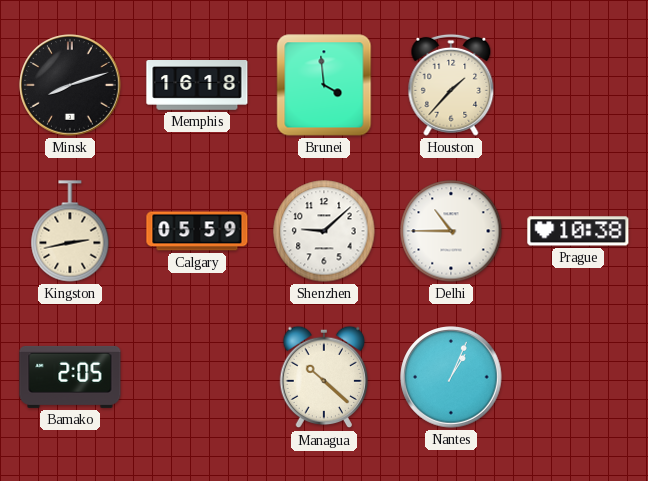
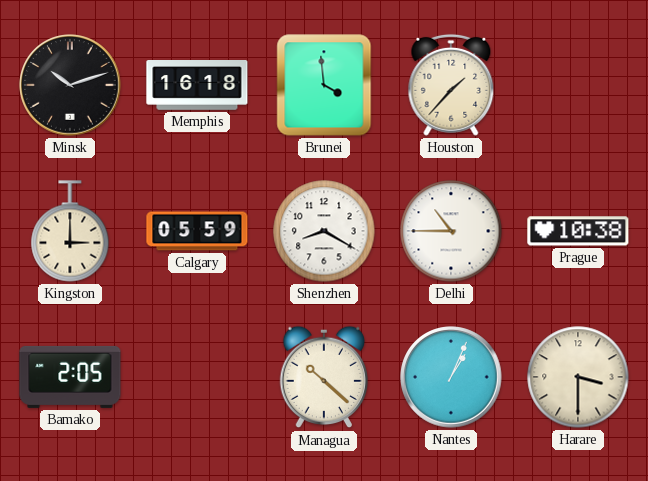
Minsk: 8:12 -> 10:12 (70, 85)
Kingston: 2:43 -> 3:00 (70, 231)
Shenzhen: 9:08 -> 8:20 (324, 231)
Harare: none -> 3:30 (578, 377)
